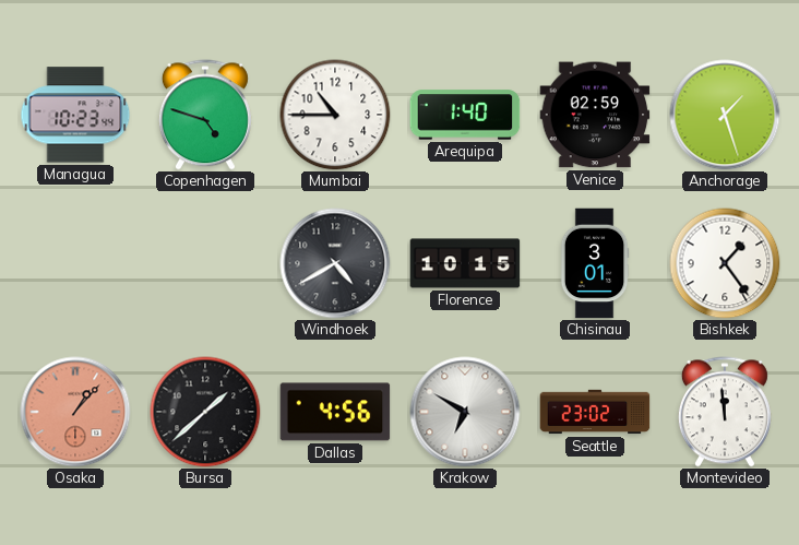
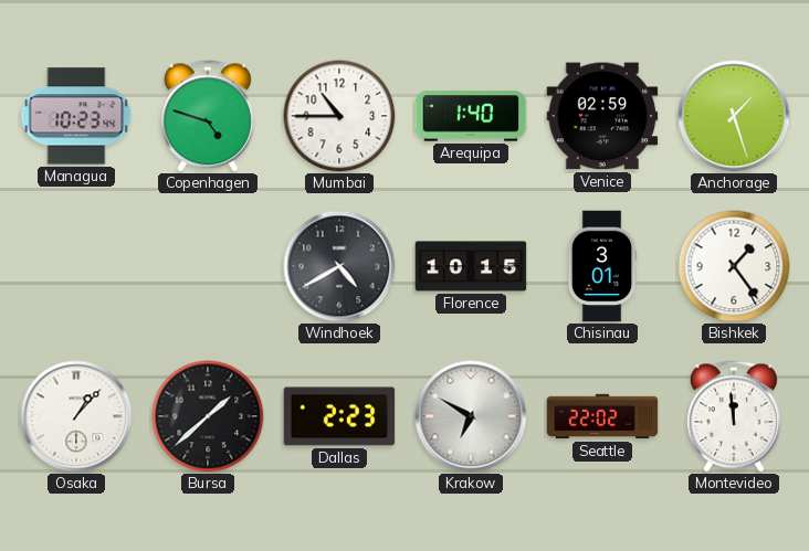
Osaka dial: salmon -> white (76, 416)
Dallas: 4:56 -> 2:23 (339, 416)
Seattle: 23:02 -> 22:02 (602, 416)
